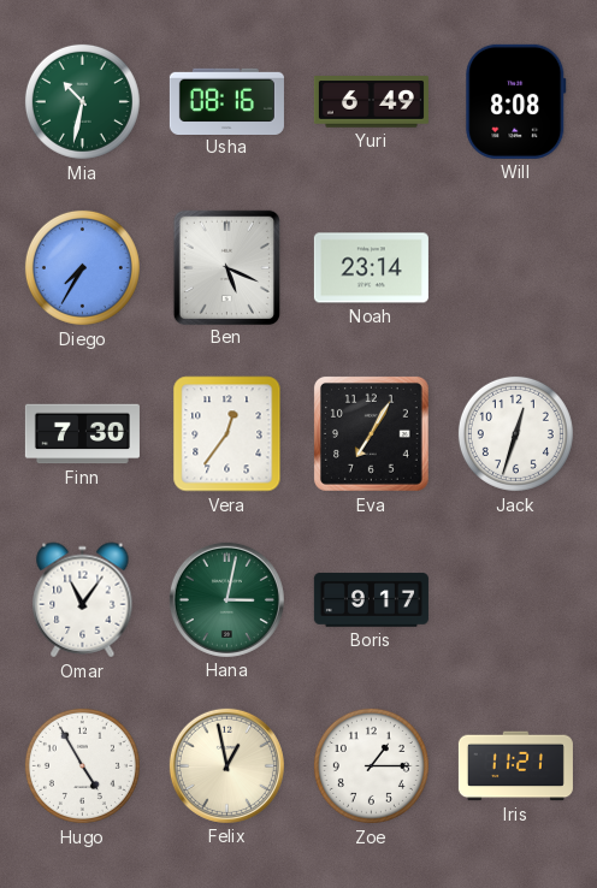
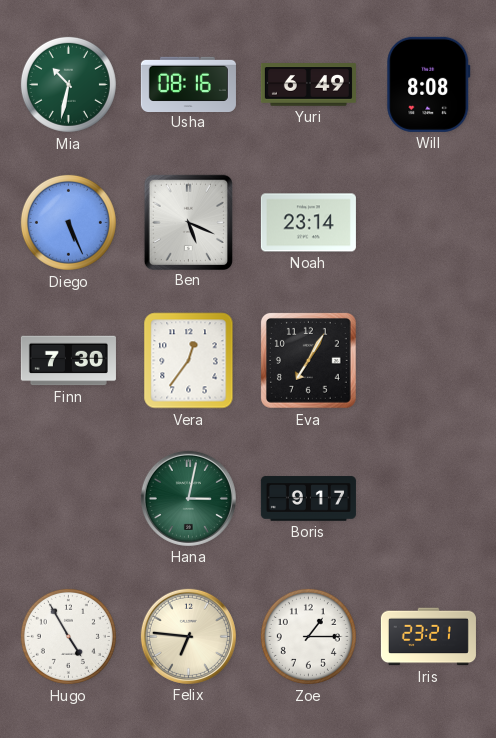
Diego: 7:35 -> 5:26 (68, 222)
Jack: 12:33 -> none (515, 433)
Omar: 11:06 -> none (83, 600)
Felix: 12:58 -> 6:46 (188, 636)
Iris: 11:21 -> 23:21 (428, 637)
